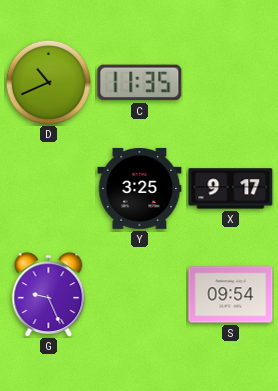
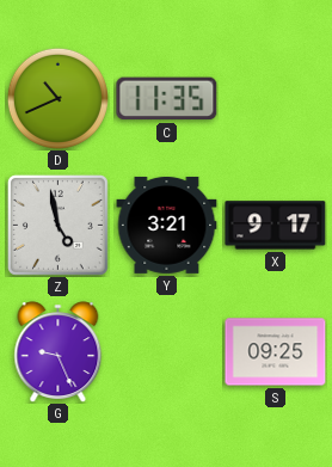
Z: none -> 4:58 (57, 225)
Y: 3:25 -> 3:21 (167, 225)
S: 09:54 -> 09:25 (276, 352)
